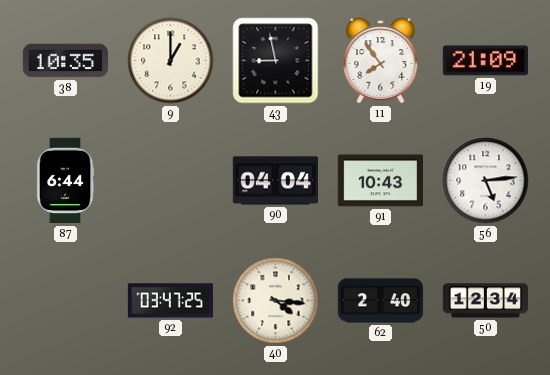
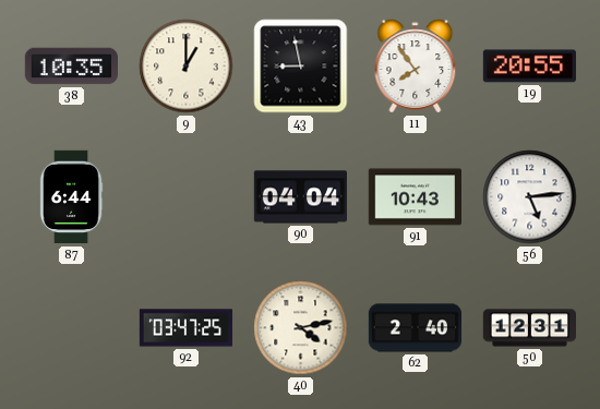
19: 21:09 -> 20:55 (529, 67)
40: 4:16 -> 4:13 (301, 328)
50: 12:34 -> 12:31 (529, 328)
